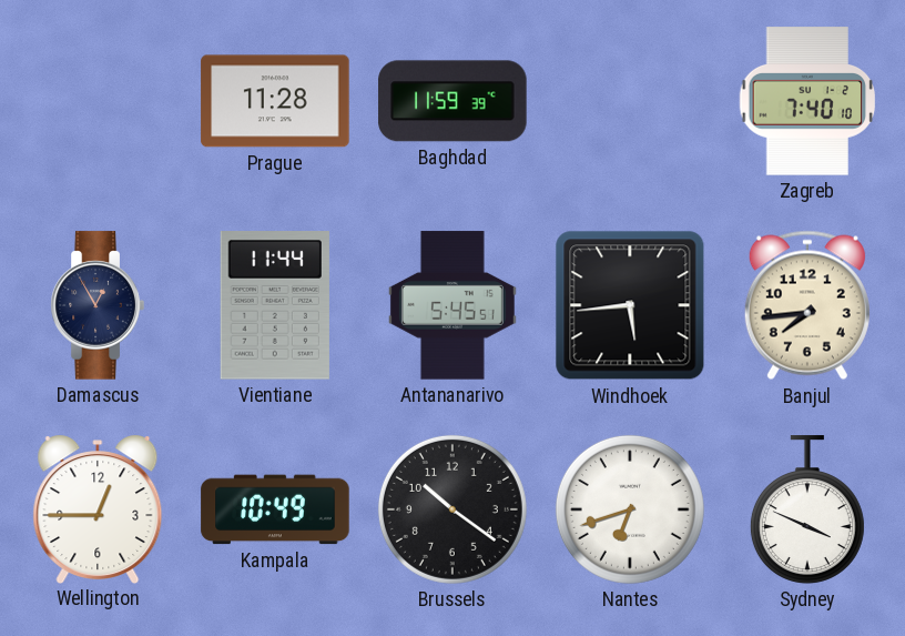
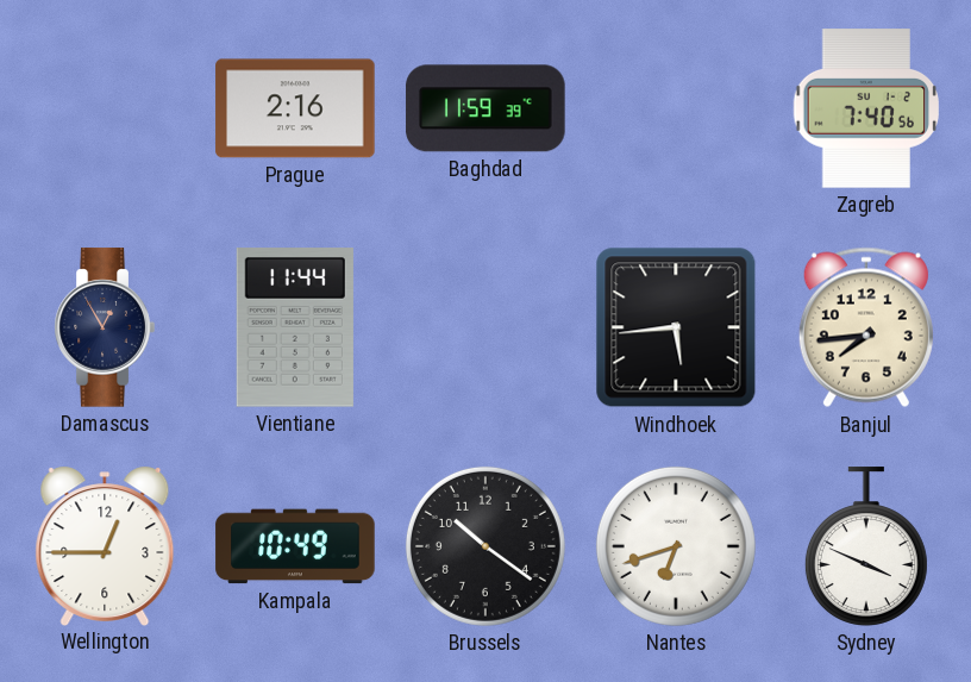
Prague: 11:28 -> 2:16 (295, 108)
Zagreb: 7:40:10 -> 7:40:56 (866, 108)
Antananarivo: 5:45 -> none (452, 305)
